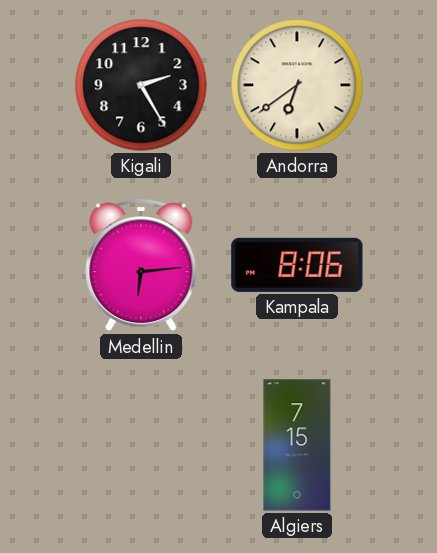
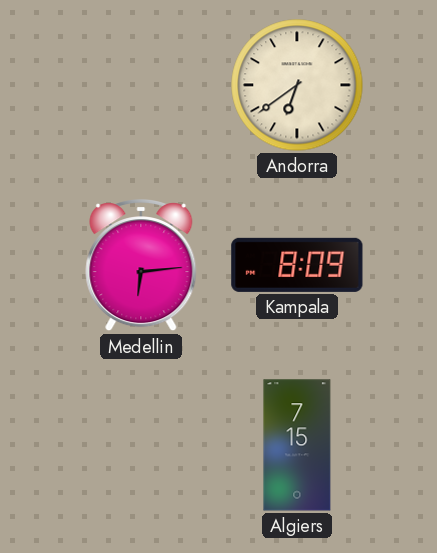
Kigali: 2:25 -> none (141, 85)
Kampala: 8:06 -> 8:09 (297, 265)
